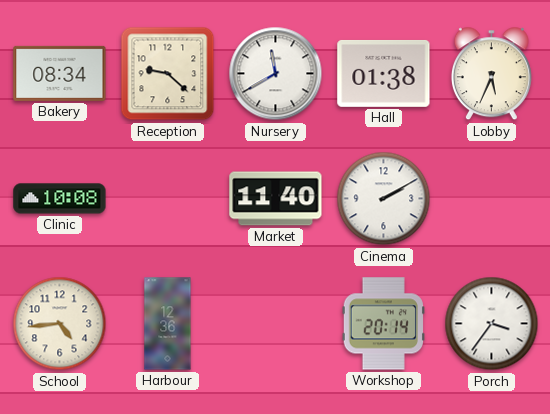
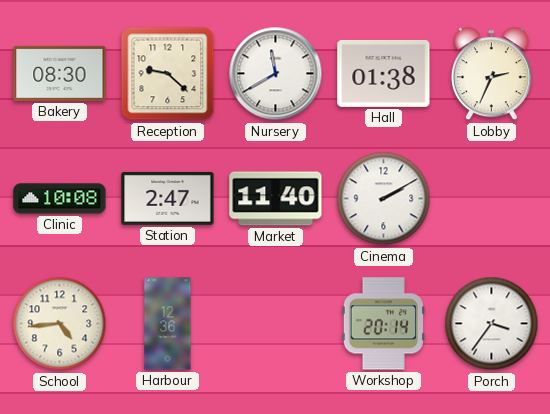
Bakery: 08:34 -> 08:30 (60, 73)
Lobby: 5:34 -> 2:34 (491, 74)
Station: none -> 2:47 (168, 198)
